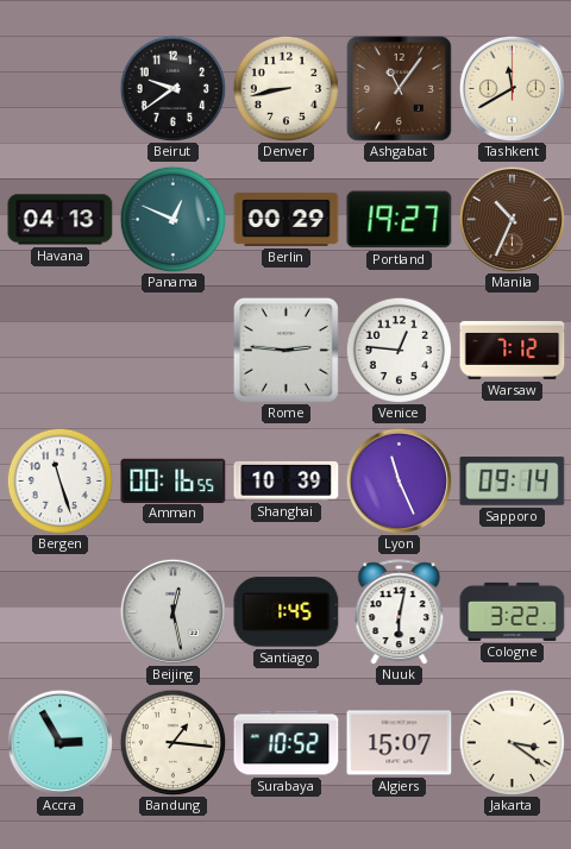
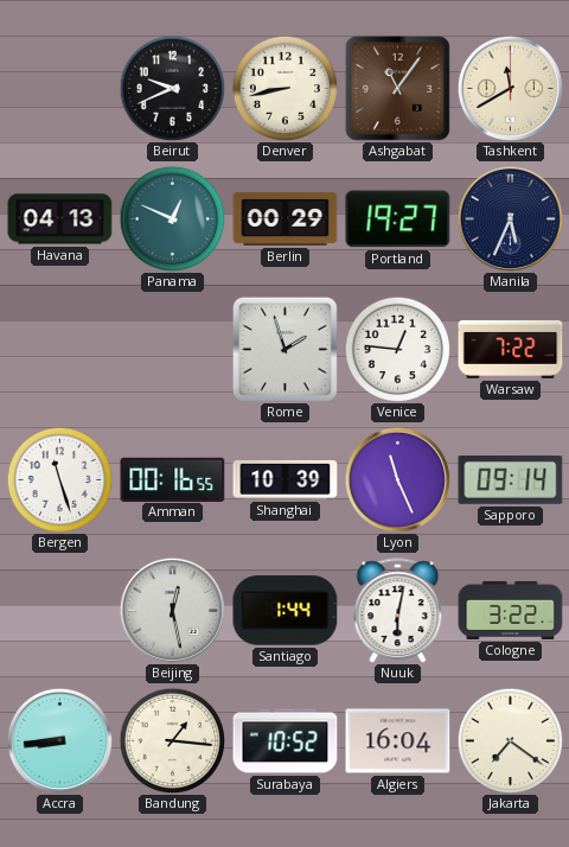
Beirut: 9:39 -> 9:41 (172, 88)
Manila: 10:34 -> 5:34 (510, 218)
Manila dial: brown -> navy (510, 218)
Rome: 2:46 -> 1:57 (284, 349)
Warsaw: 7:12 -> 7:22 (511, 349)
Santiago: 1:45 -> 1:44 (286, 611)
Accra: 2:55 -> 8:44 (59, 740)
Algiers: 15:07 -> 16:04 (398, 741)
Jakarta: 3:21 -> 7:21 (510, 740)
